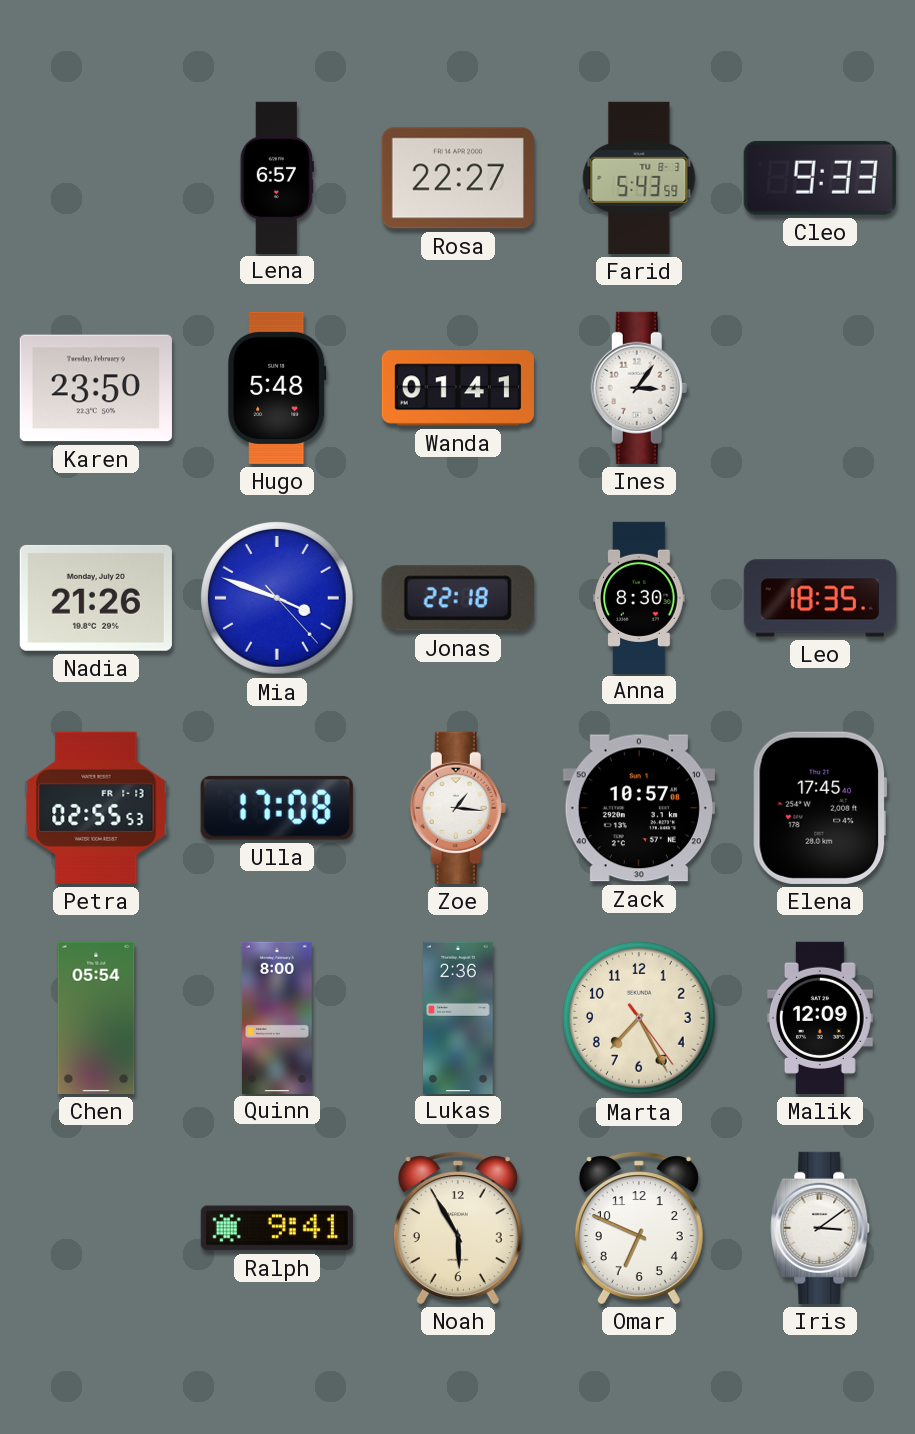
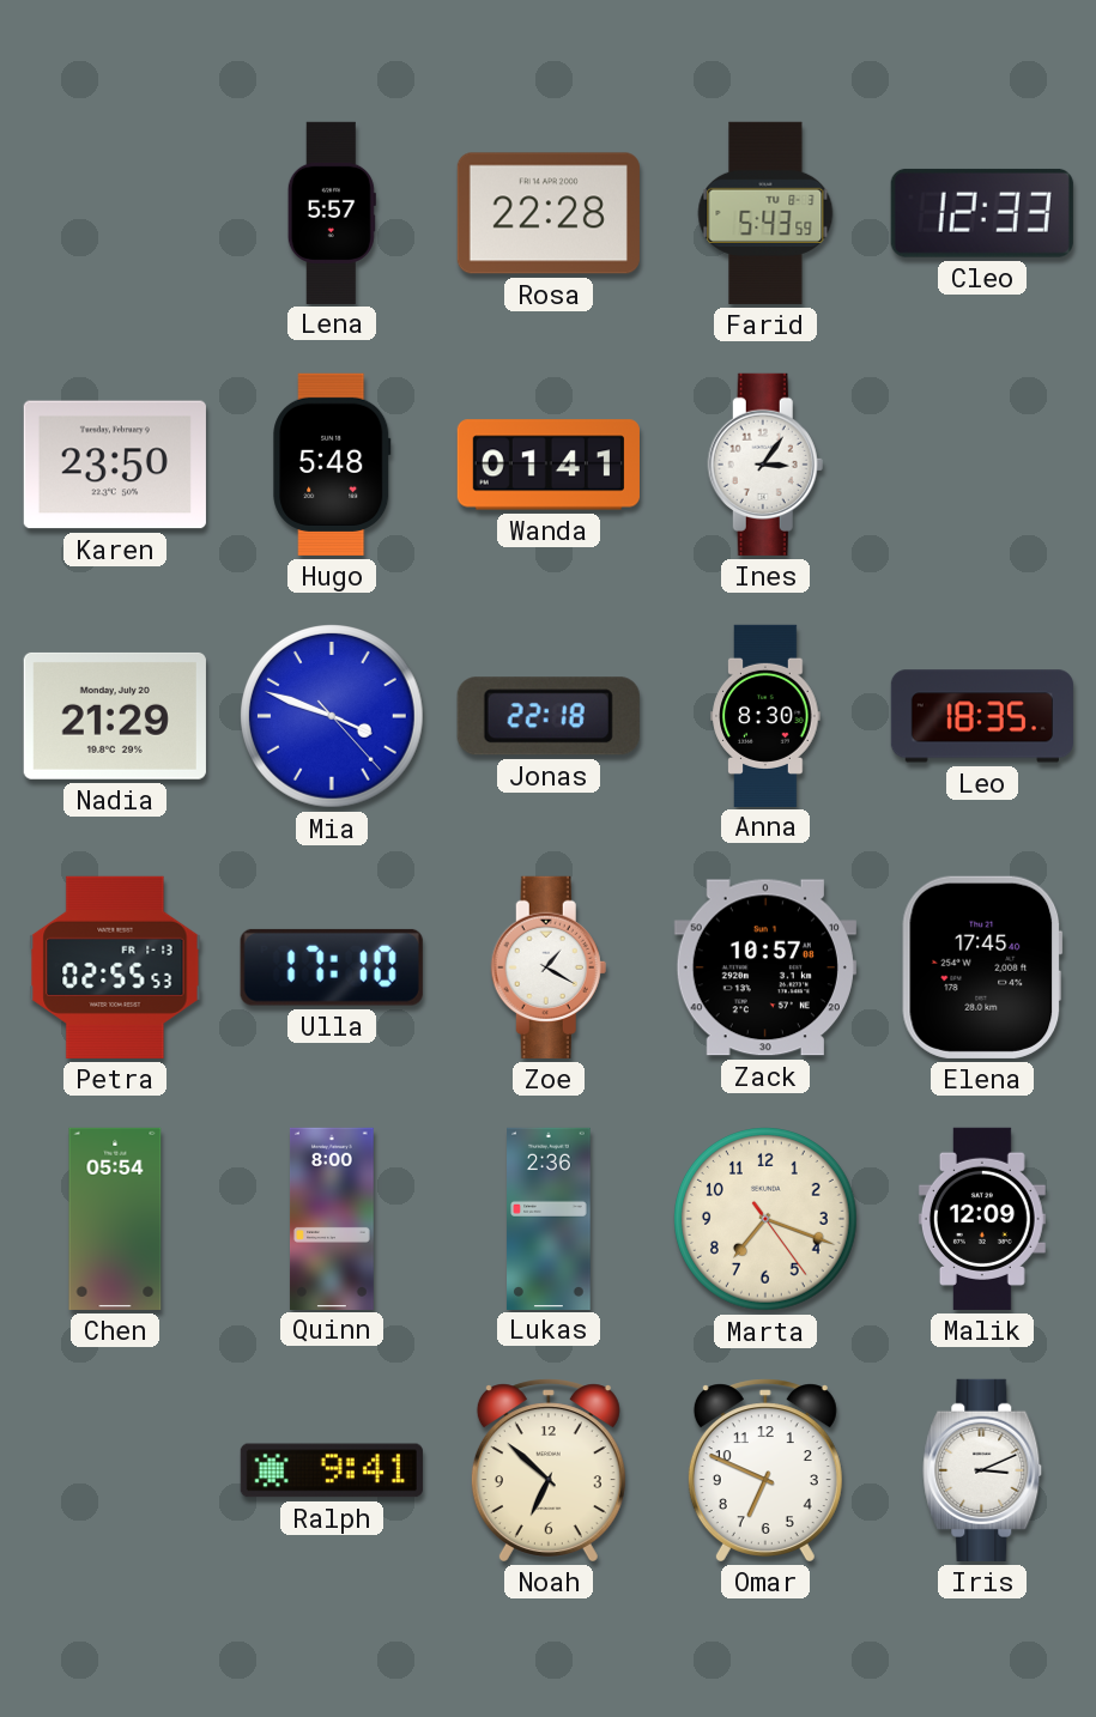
Lena: 6:57 -> 5:57 (332, 212)
Rosa: 22:27 -> 22:28 (549, 213)
Cleo: 9:33 -> 12:33 (982, 213)
Nadia: 21:26 -> 21:29 (115, 716)
Ulla: 17:08 -> 17:10 (332, 967)
Zoe: 1:16 -> 1:20 (549, 967)
Marta: 7:25 -> 7:18 (767, 1220)
Noah: 5:55 -> 6:52 (549, 1470)
Iris: 3:09 -> 3:11 (982, 1470)
